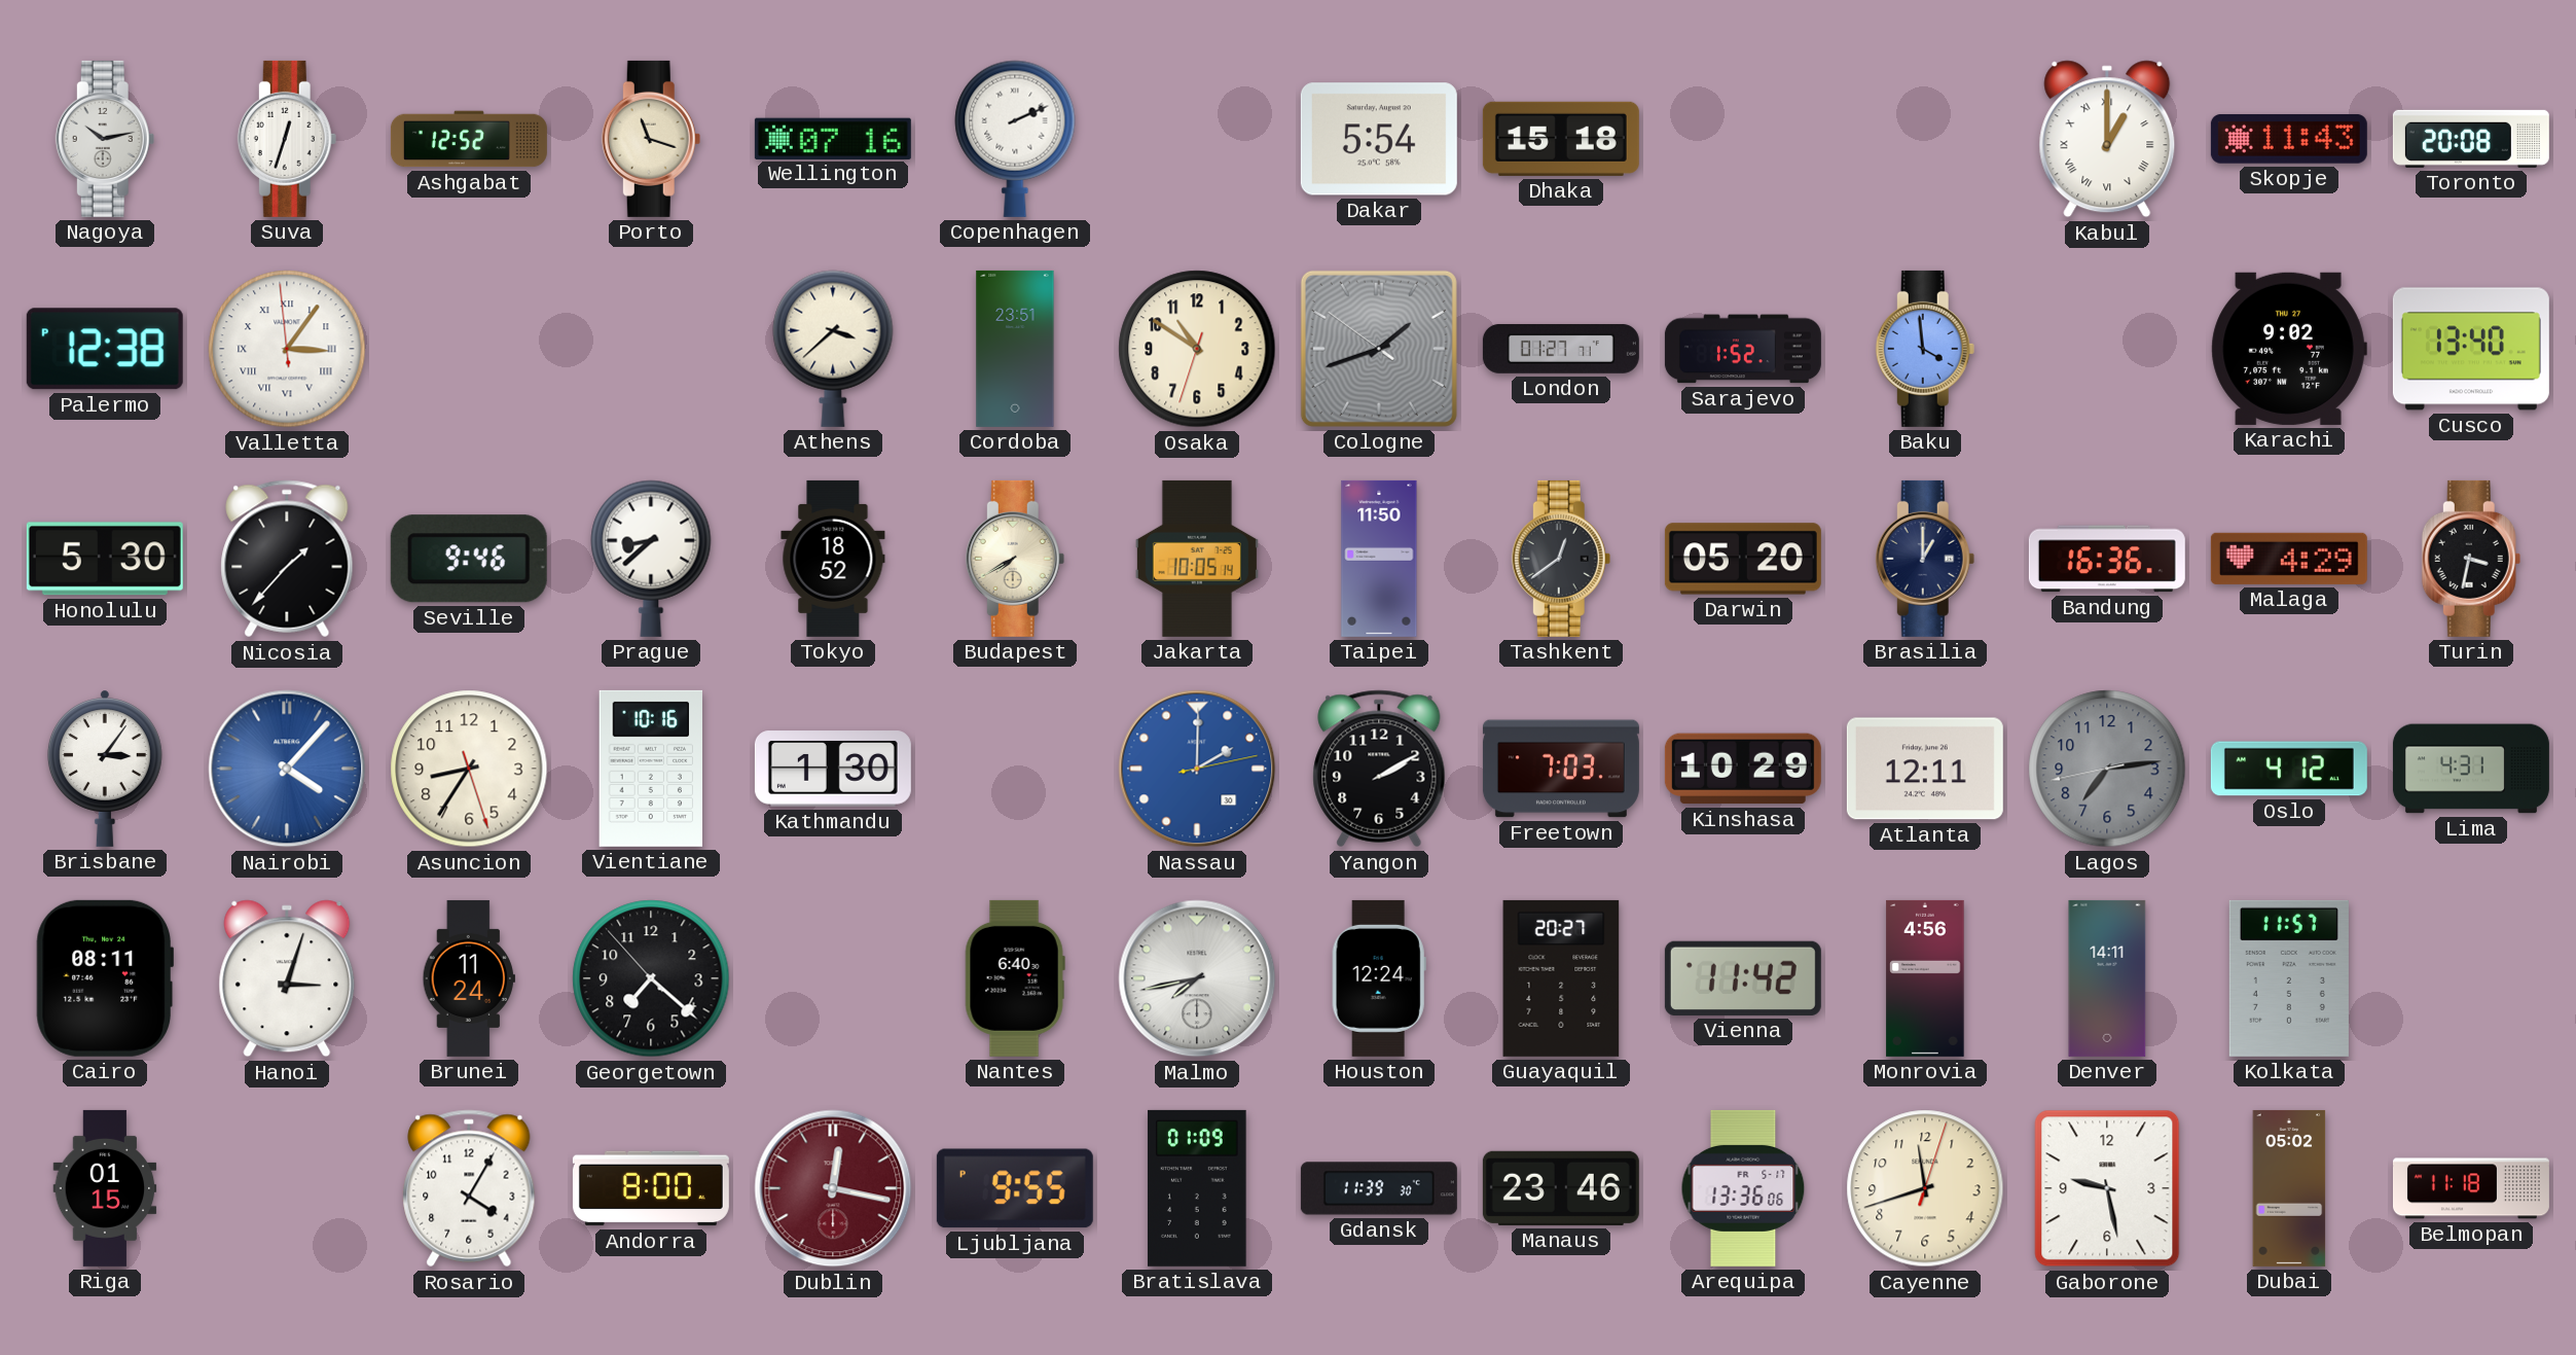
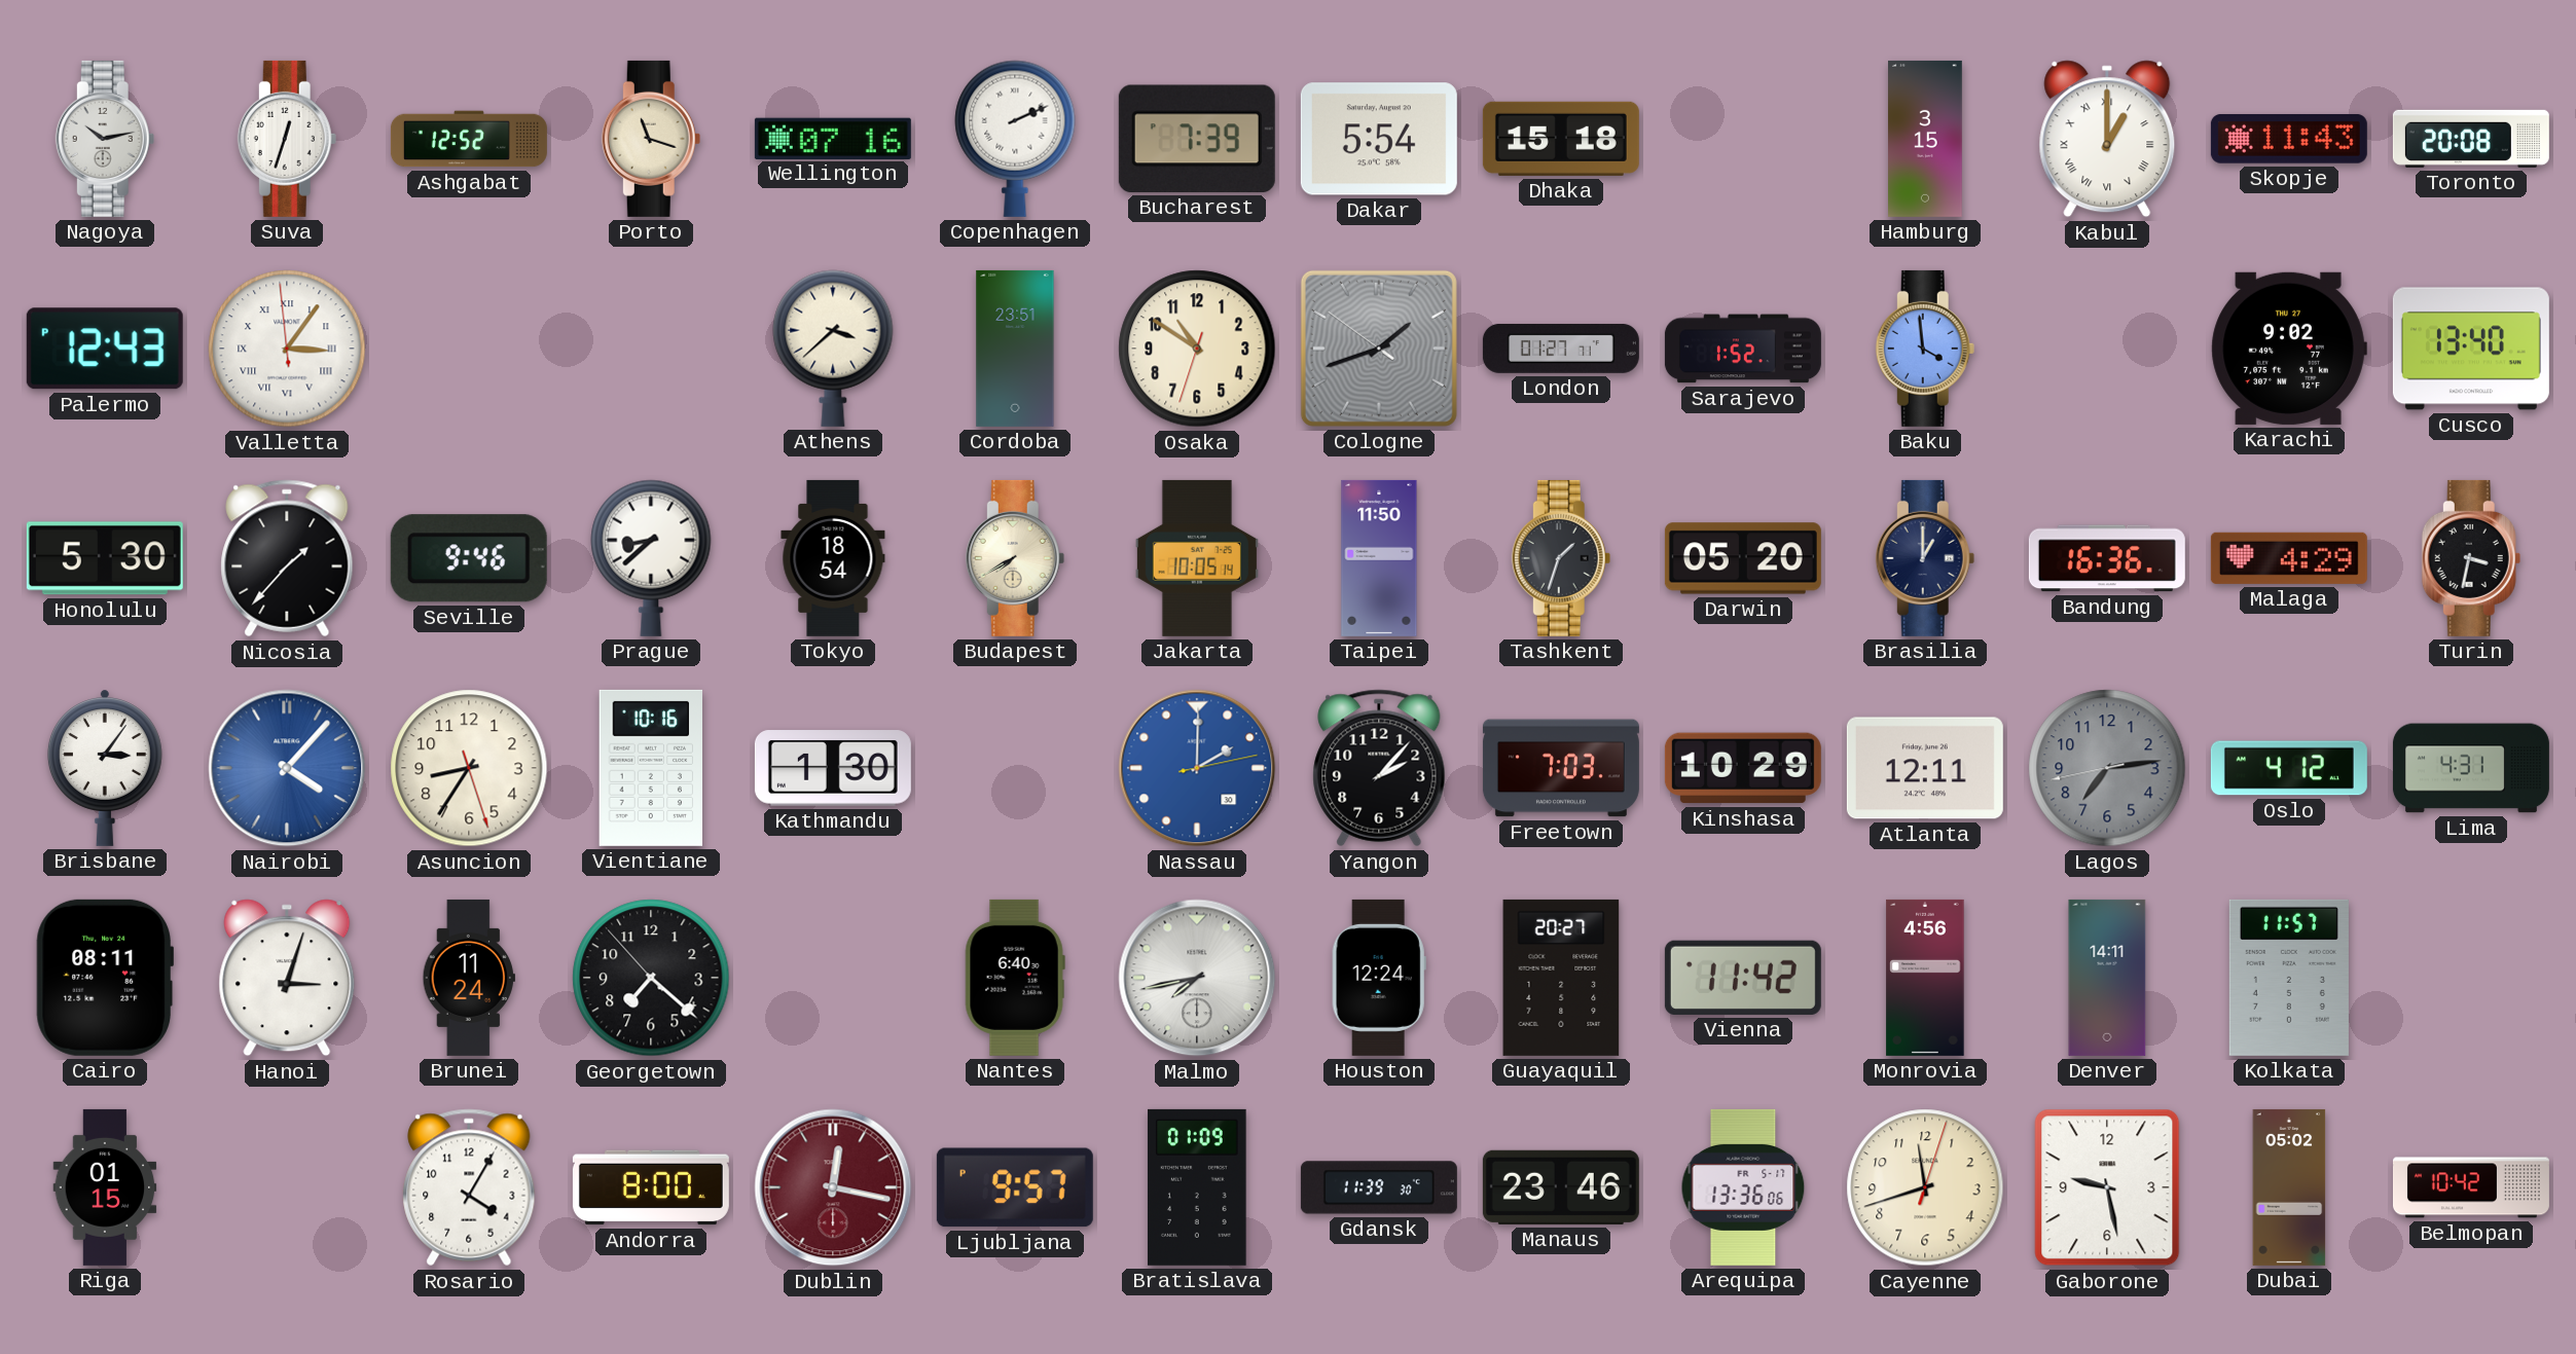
Bucharest: none -> 7:39 (1197, 139)
Hamburg: none -> 3:15 (1926, 139)
Palermo: 12:38 -> 12:43 (105, 349)
Tokyo: 18:52 -> 18:54 (833, 558)
Tashkent: 12:39 -> 1:33 (1561, 558)
Yangon: 2:10 -> 2:07 (1379, 768)
Ljubljana: 9:55 -> 9:57 (1015, 1187)
Belmopan: 11:18 -> 10:42 (2471, 1187)
